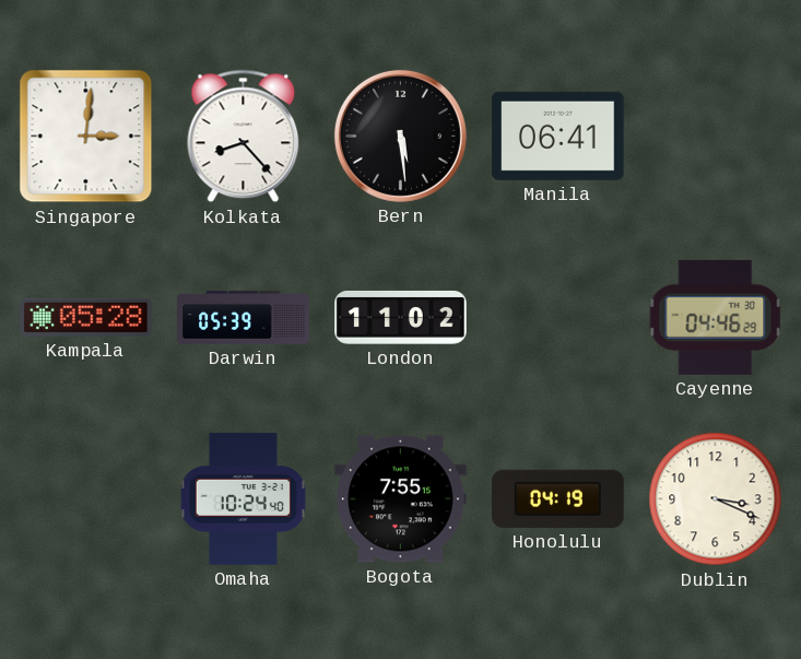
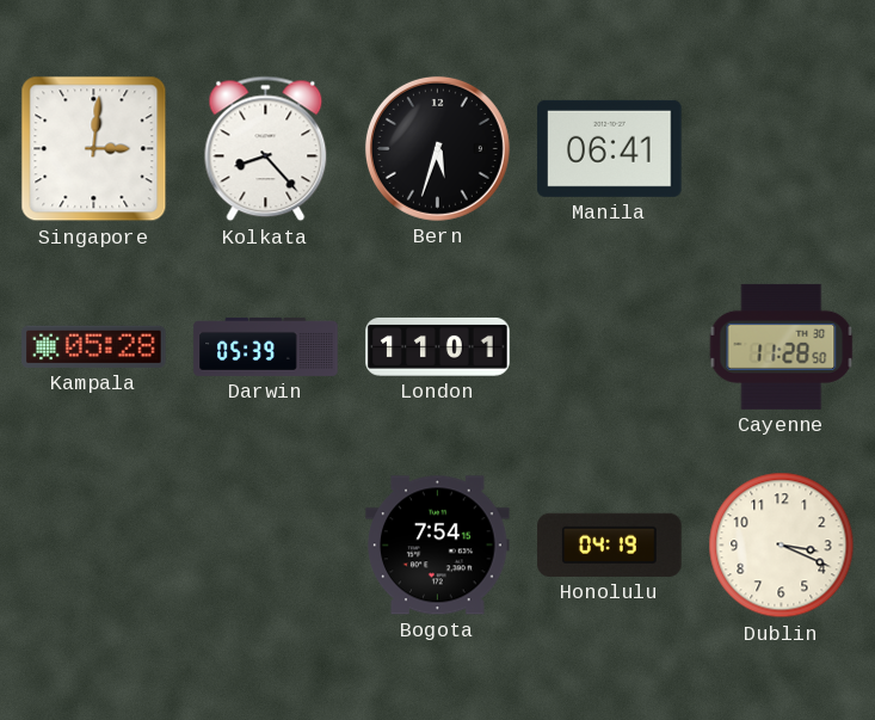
Bern: 5:29 -> 5:33 (437, 148)
London: 11:02 -> 11:01 (438, 346)
Cayenne: 04:46 -> 11:28 (782, 346)
Omaha: 10:24 -> none (243, 499)
Bogota: 7:55 -> 7:54 (438, 546)
